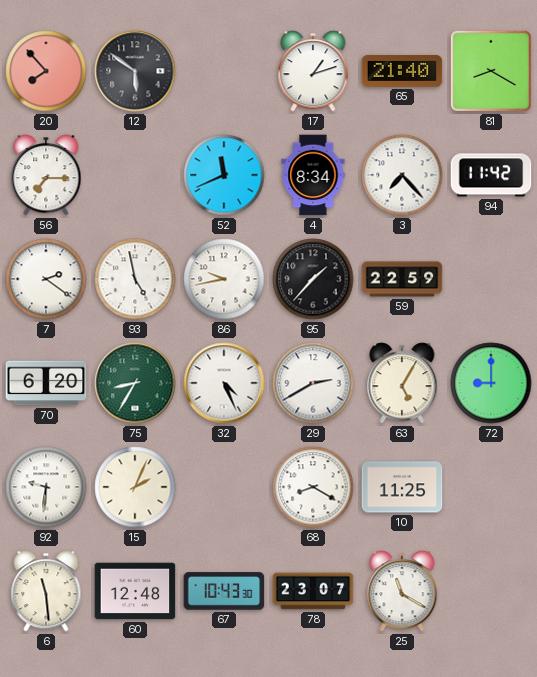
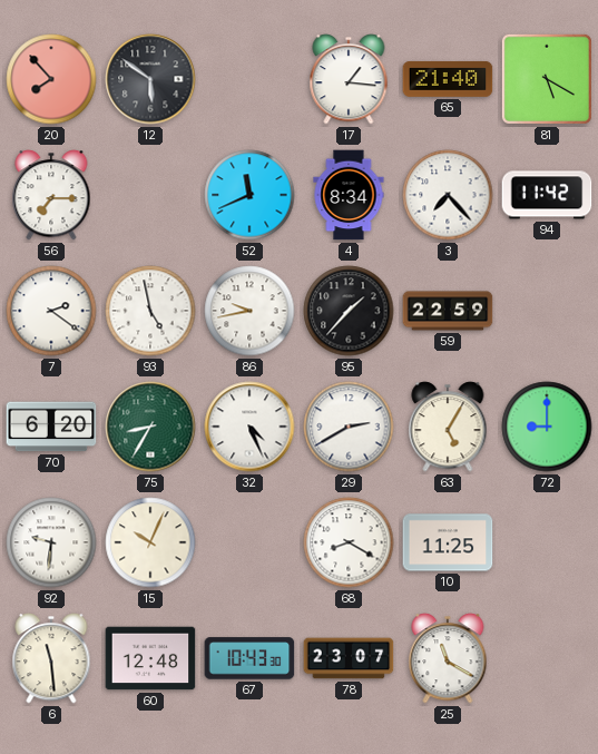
17: 1:12 -> 1:16 (349, 79)
81: 8:20 -> 5:20 (547, 79)
15: 2:04 -> 10:04 (150, 542)
